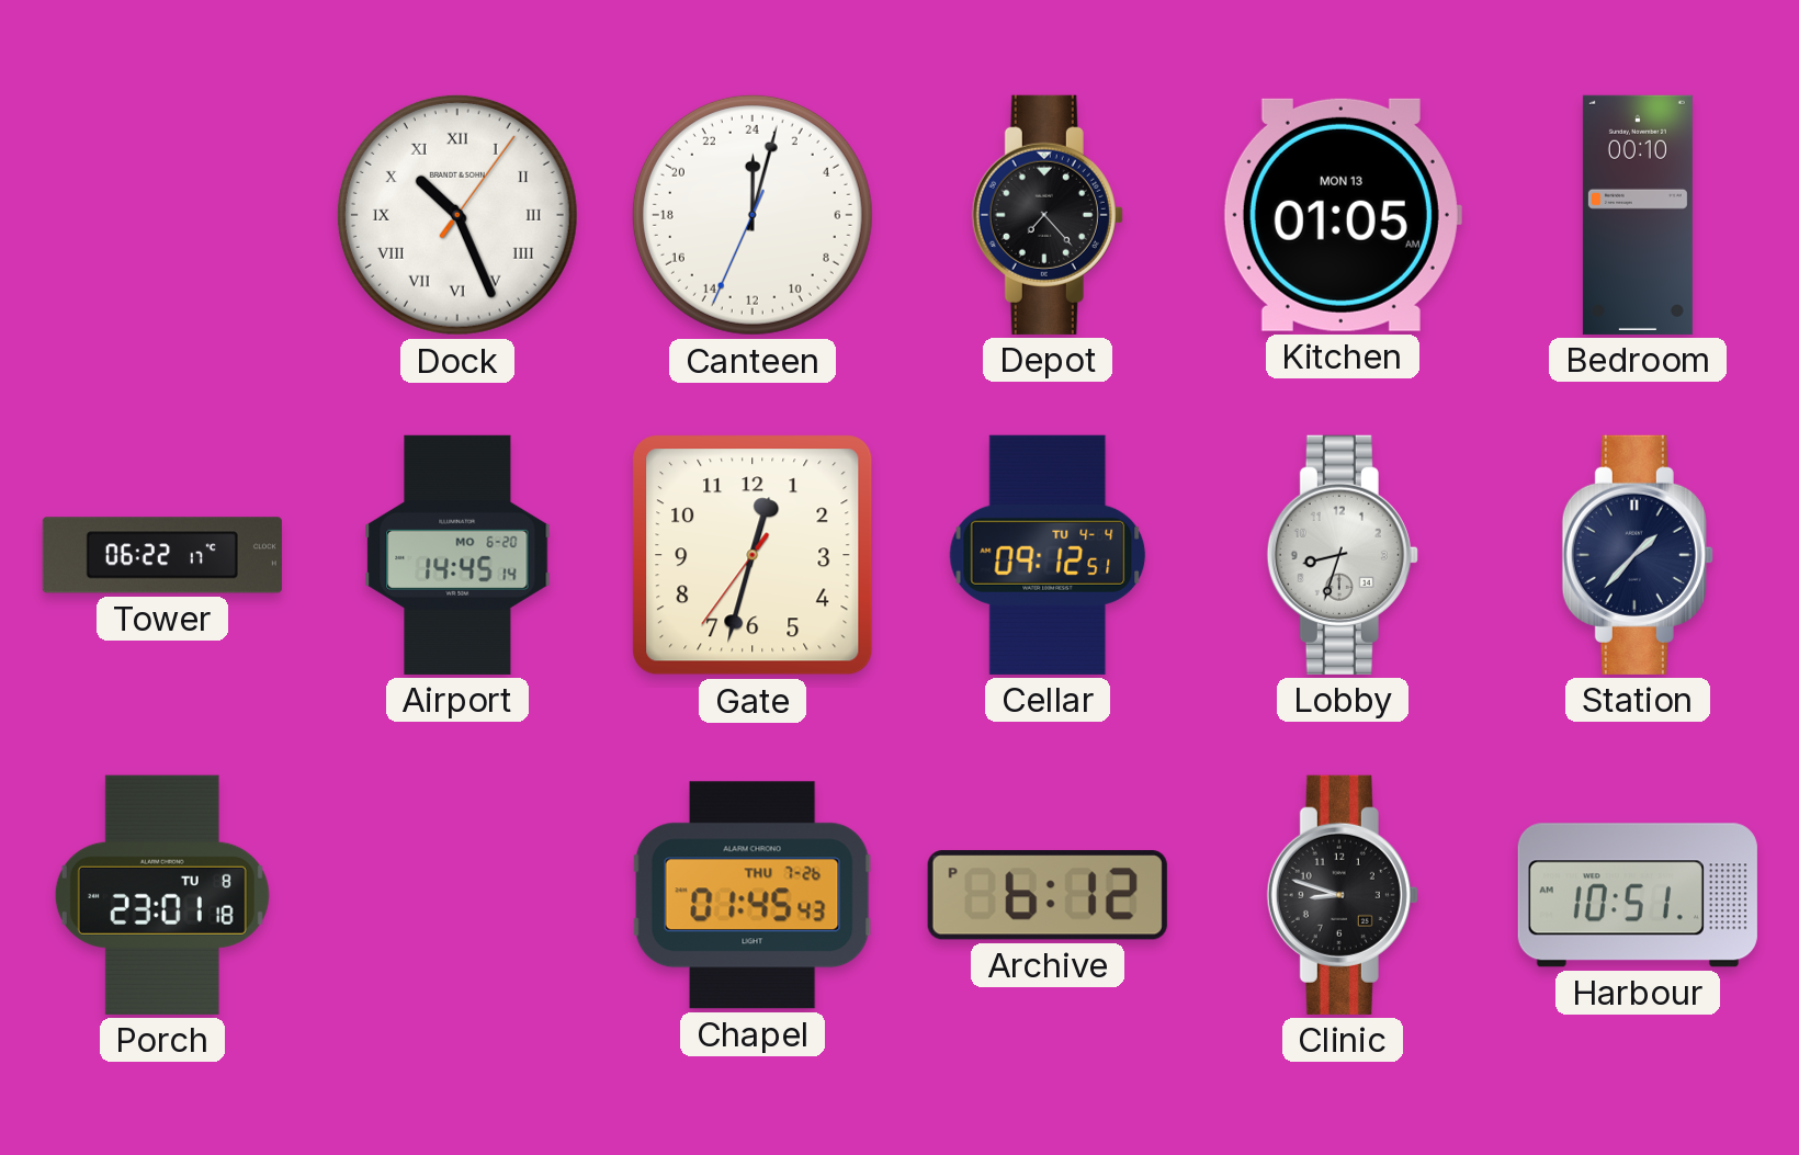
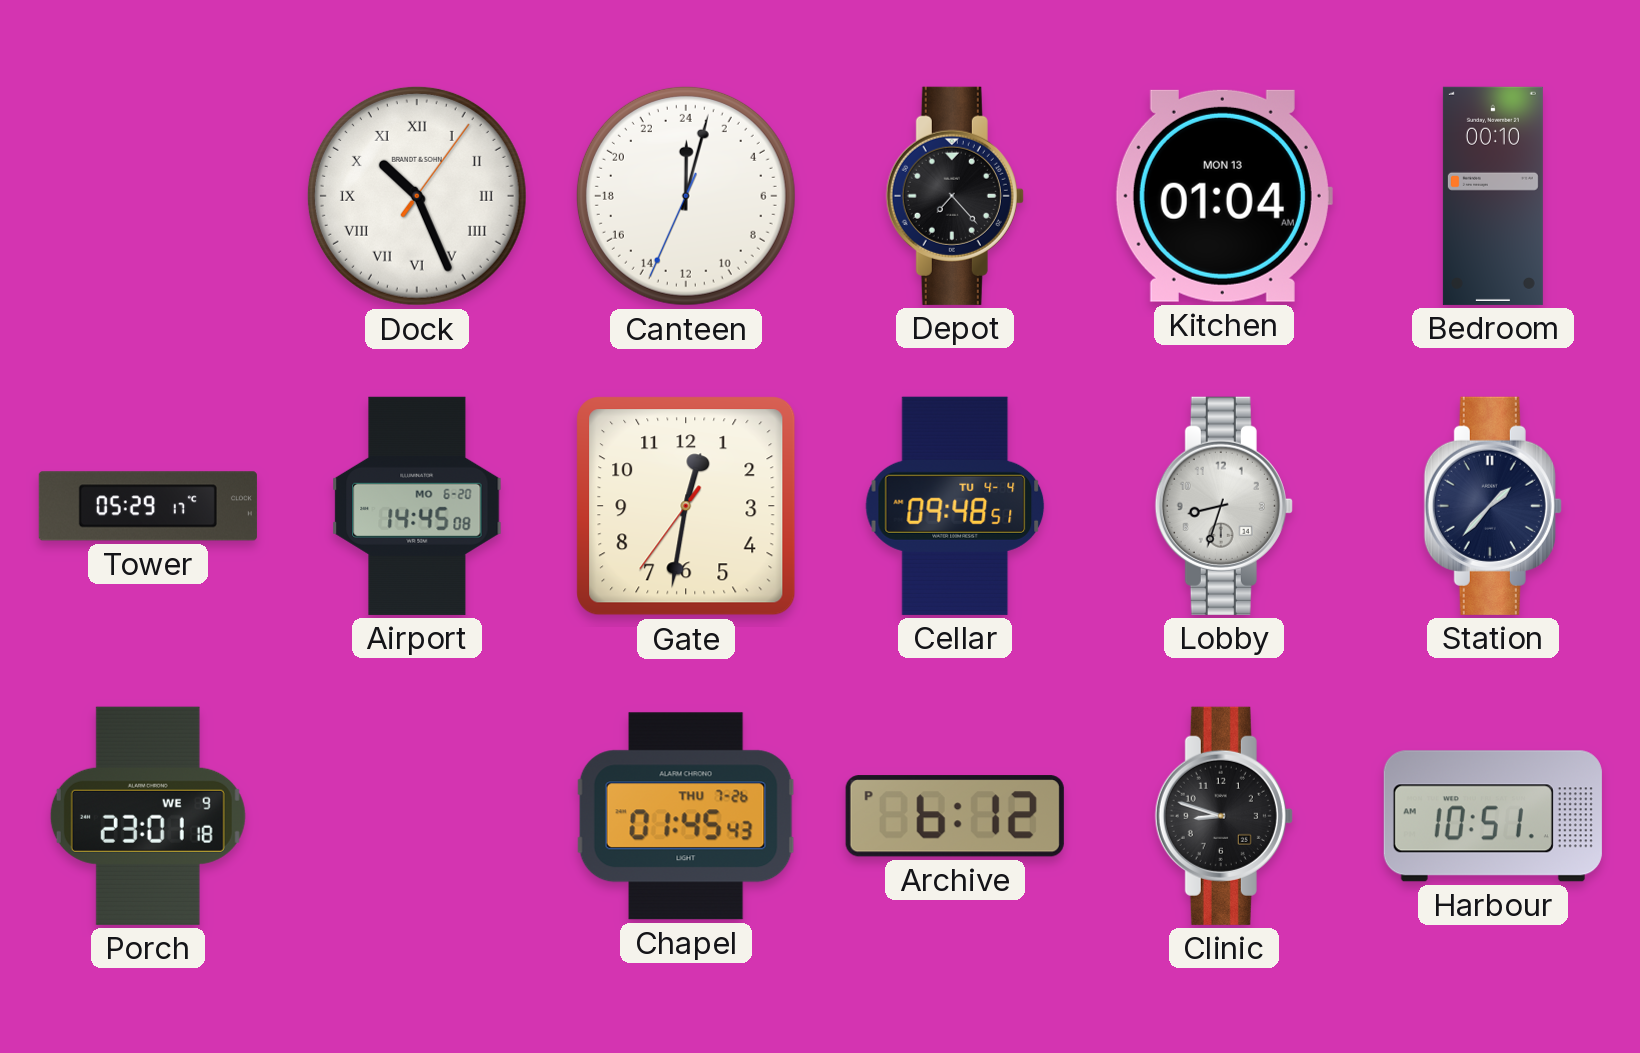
Kitchen: 01:05 -> 01:04 (1223, 196)
Tower: 06:22 -> 05:29 (148, 506)
Airport: 14:45:14 -> 14:45:08 (417, 506)
Gate: 12:32 -> 12:31 (686, 506)
Cellar: 09:12 -> 09:48 (955, 506)
Porch date: TU 8 -> WE 9 (148, 816)
